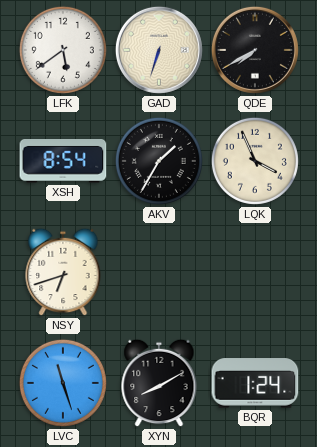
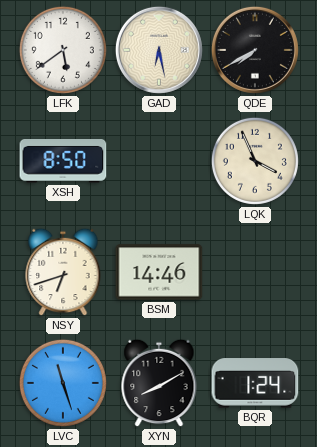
GAD: 6:33 -> 6:28 (159, 50)
XSH: 8:54 -> 8:50 (63, 161)
AKV: 1:35 -> none (159, 161)
BSM: none -> 14:46 (159, 272)
